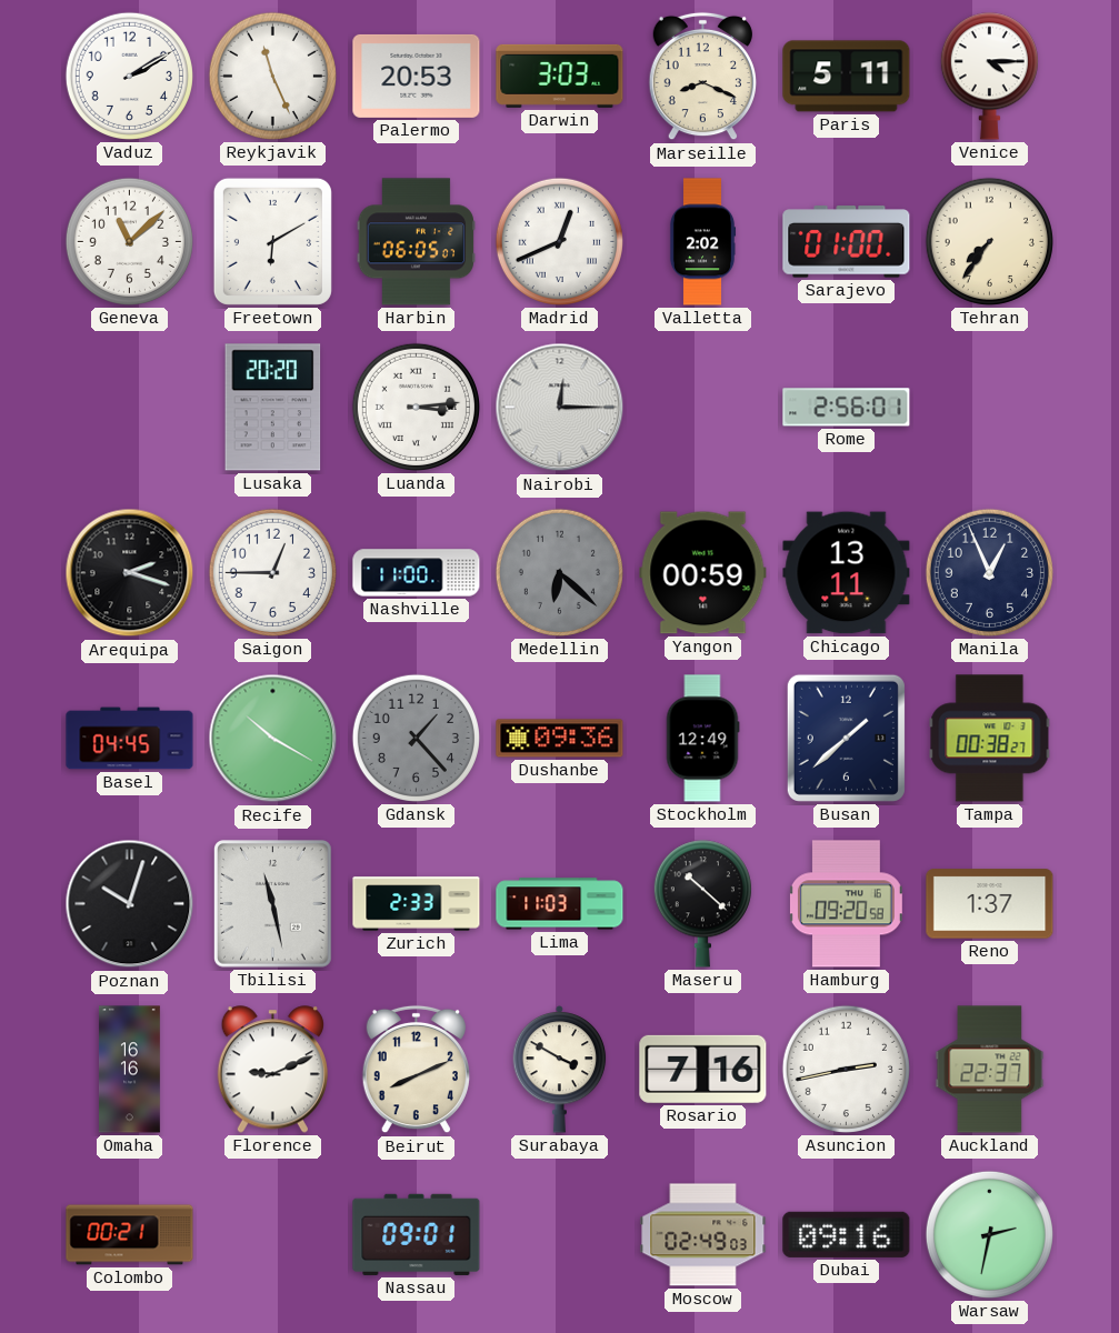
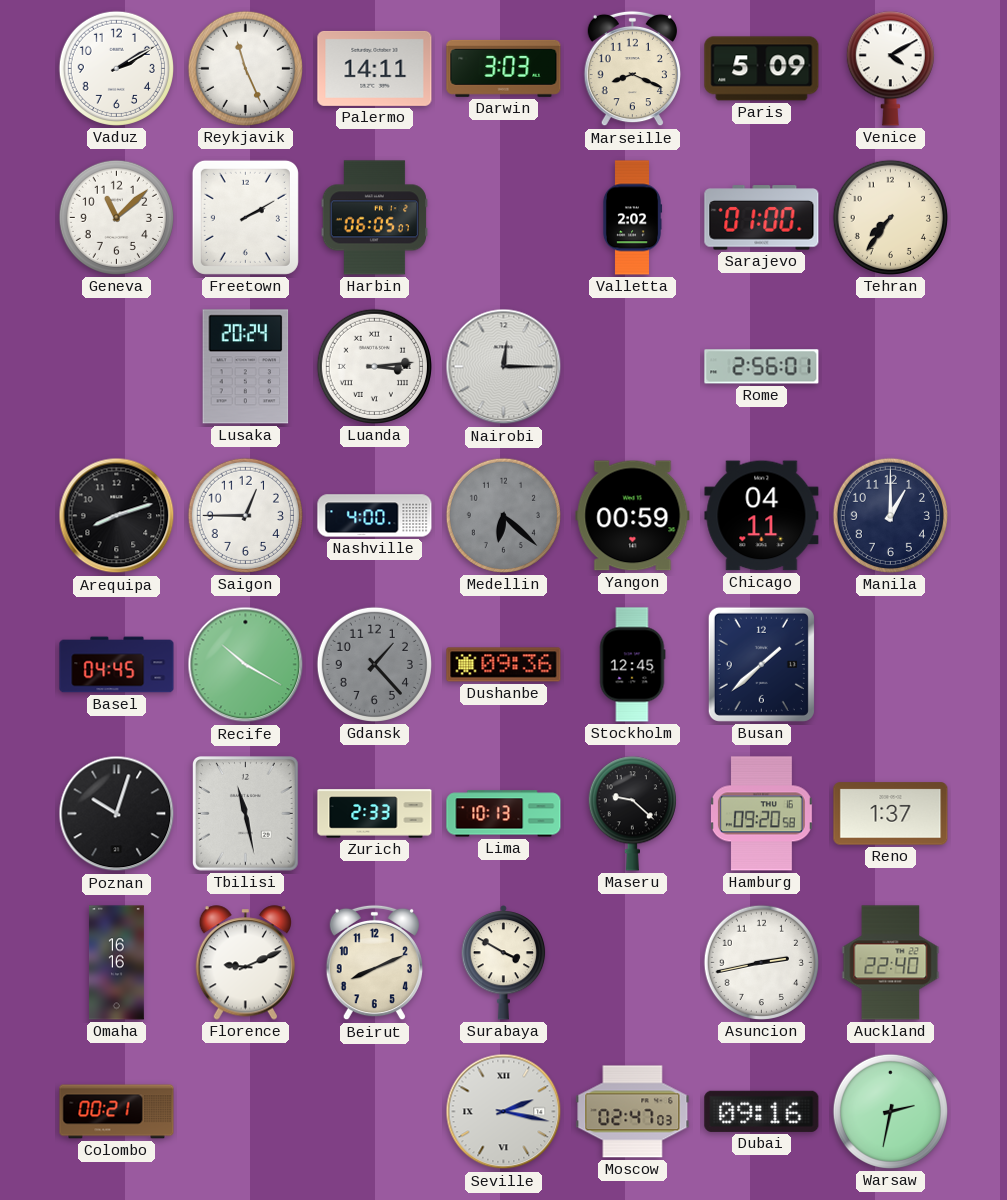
Palermo: 20:53 -> 14:11 (375, 68)
Paris: 5:11 -> 5:09 (762, 69)
Venice: 4:15 -> 4:10 (890, 69)
Freetown: 6:10 -> 2:10 (245, 217)
Madrid: 12:41 -> none (559, 241)
Lusaka: 20:20 -> 20:24 (246, 367)
Arequipa: 2:18 -> 8:12 (117, 516)
Nashville: 11:00 -> 4:00 (375, 516)
Chicago: 13:11 -> 04:11 (762, 516)
Manila: 12:56 -> 1:00 (890, 515)
Stockholm: 12:49 -> 12:45 (632, 665)
Tampa: 00:38 -> none (990, 739)
Lima: 11:03 -> 10:13 (504, 814)
Maseru: 10:22 -> 9:22 (632, 814)
Rosario: 7:16 -> none (703, 1069)
Auckland: 22:37 -> 22:40 (891, 963)
Nassau: 09:01 -> none (417, 1234)
Seville: none -> 2:17 (504, 1112)
Moscow: 02:49 -> 02:47 (633, 1112)
